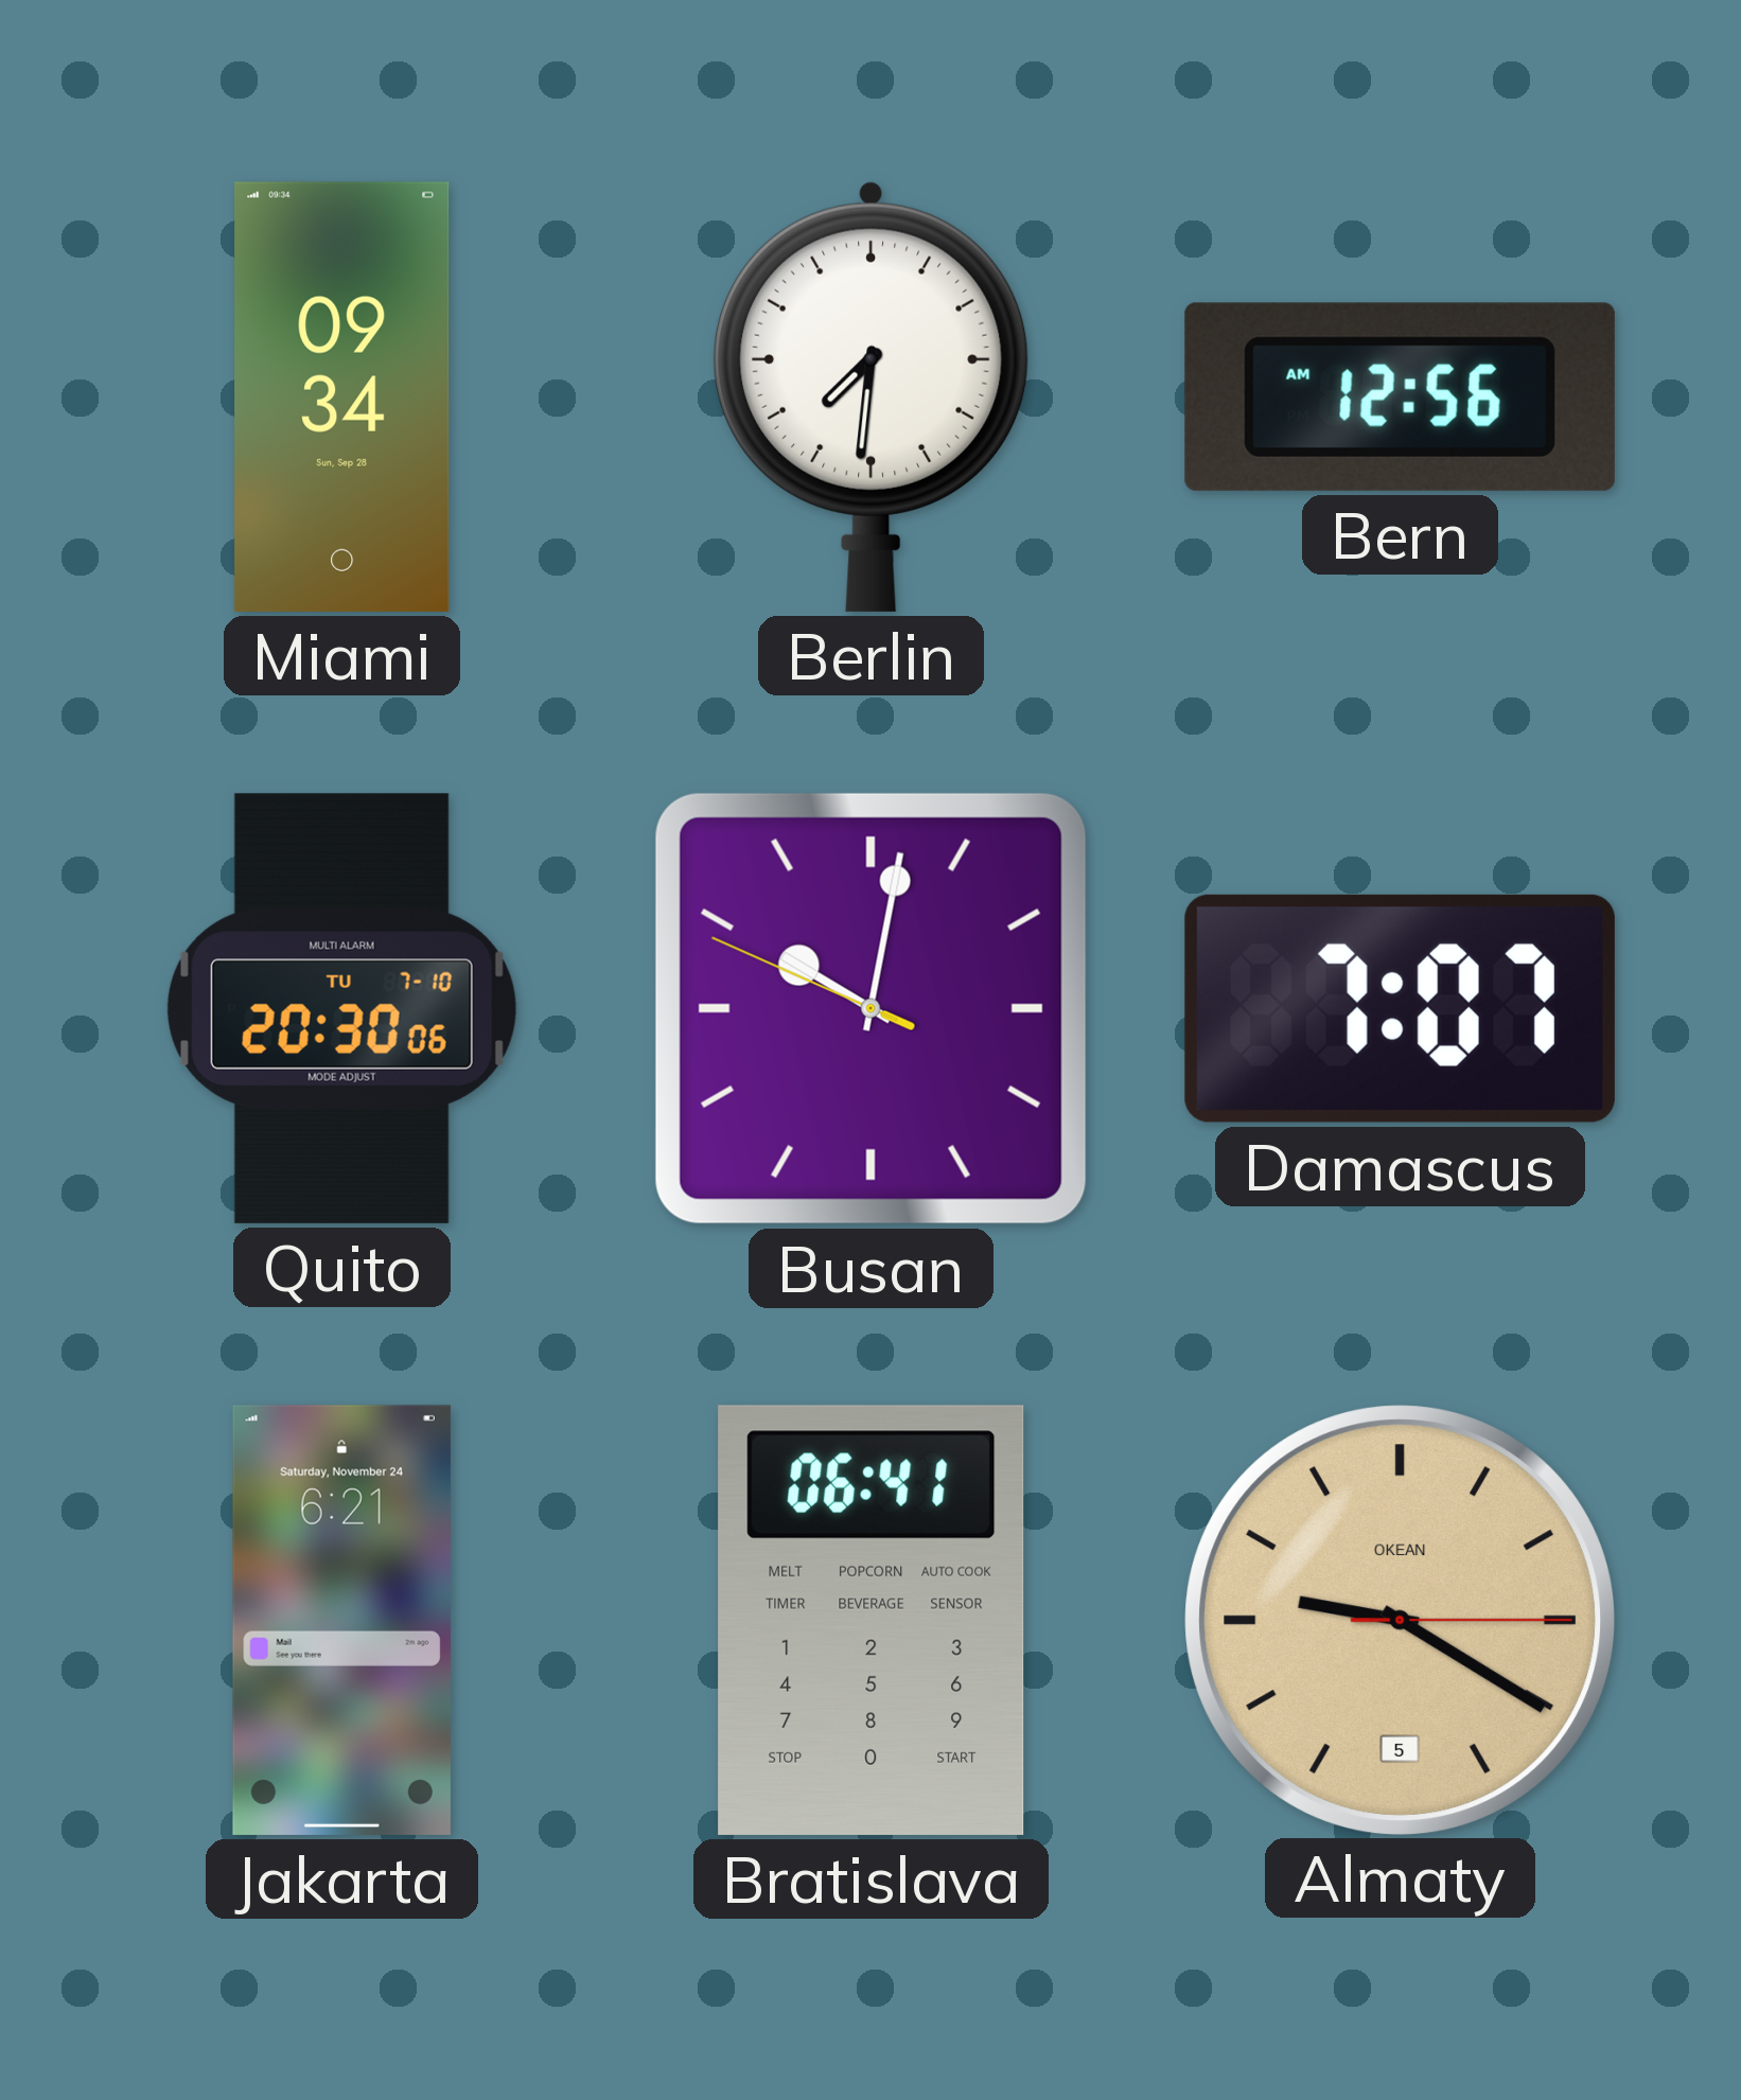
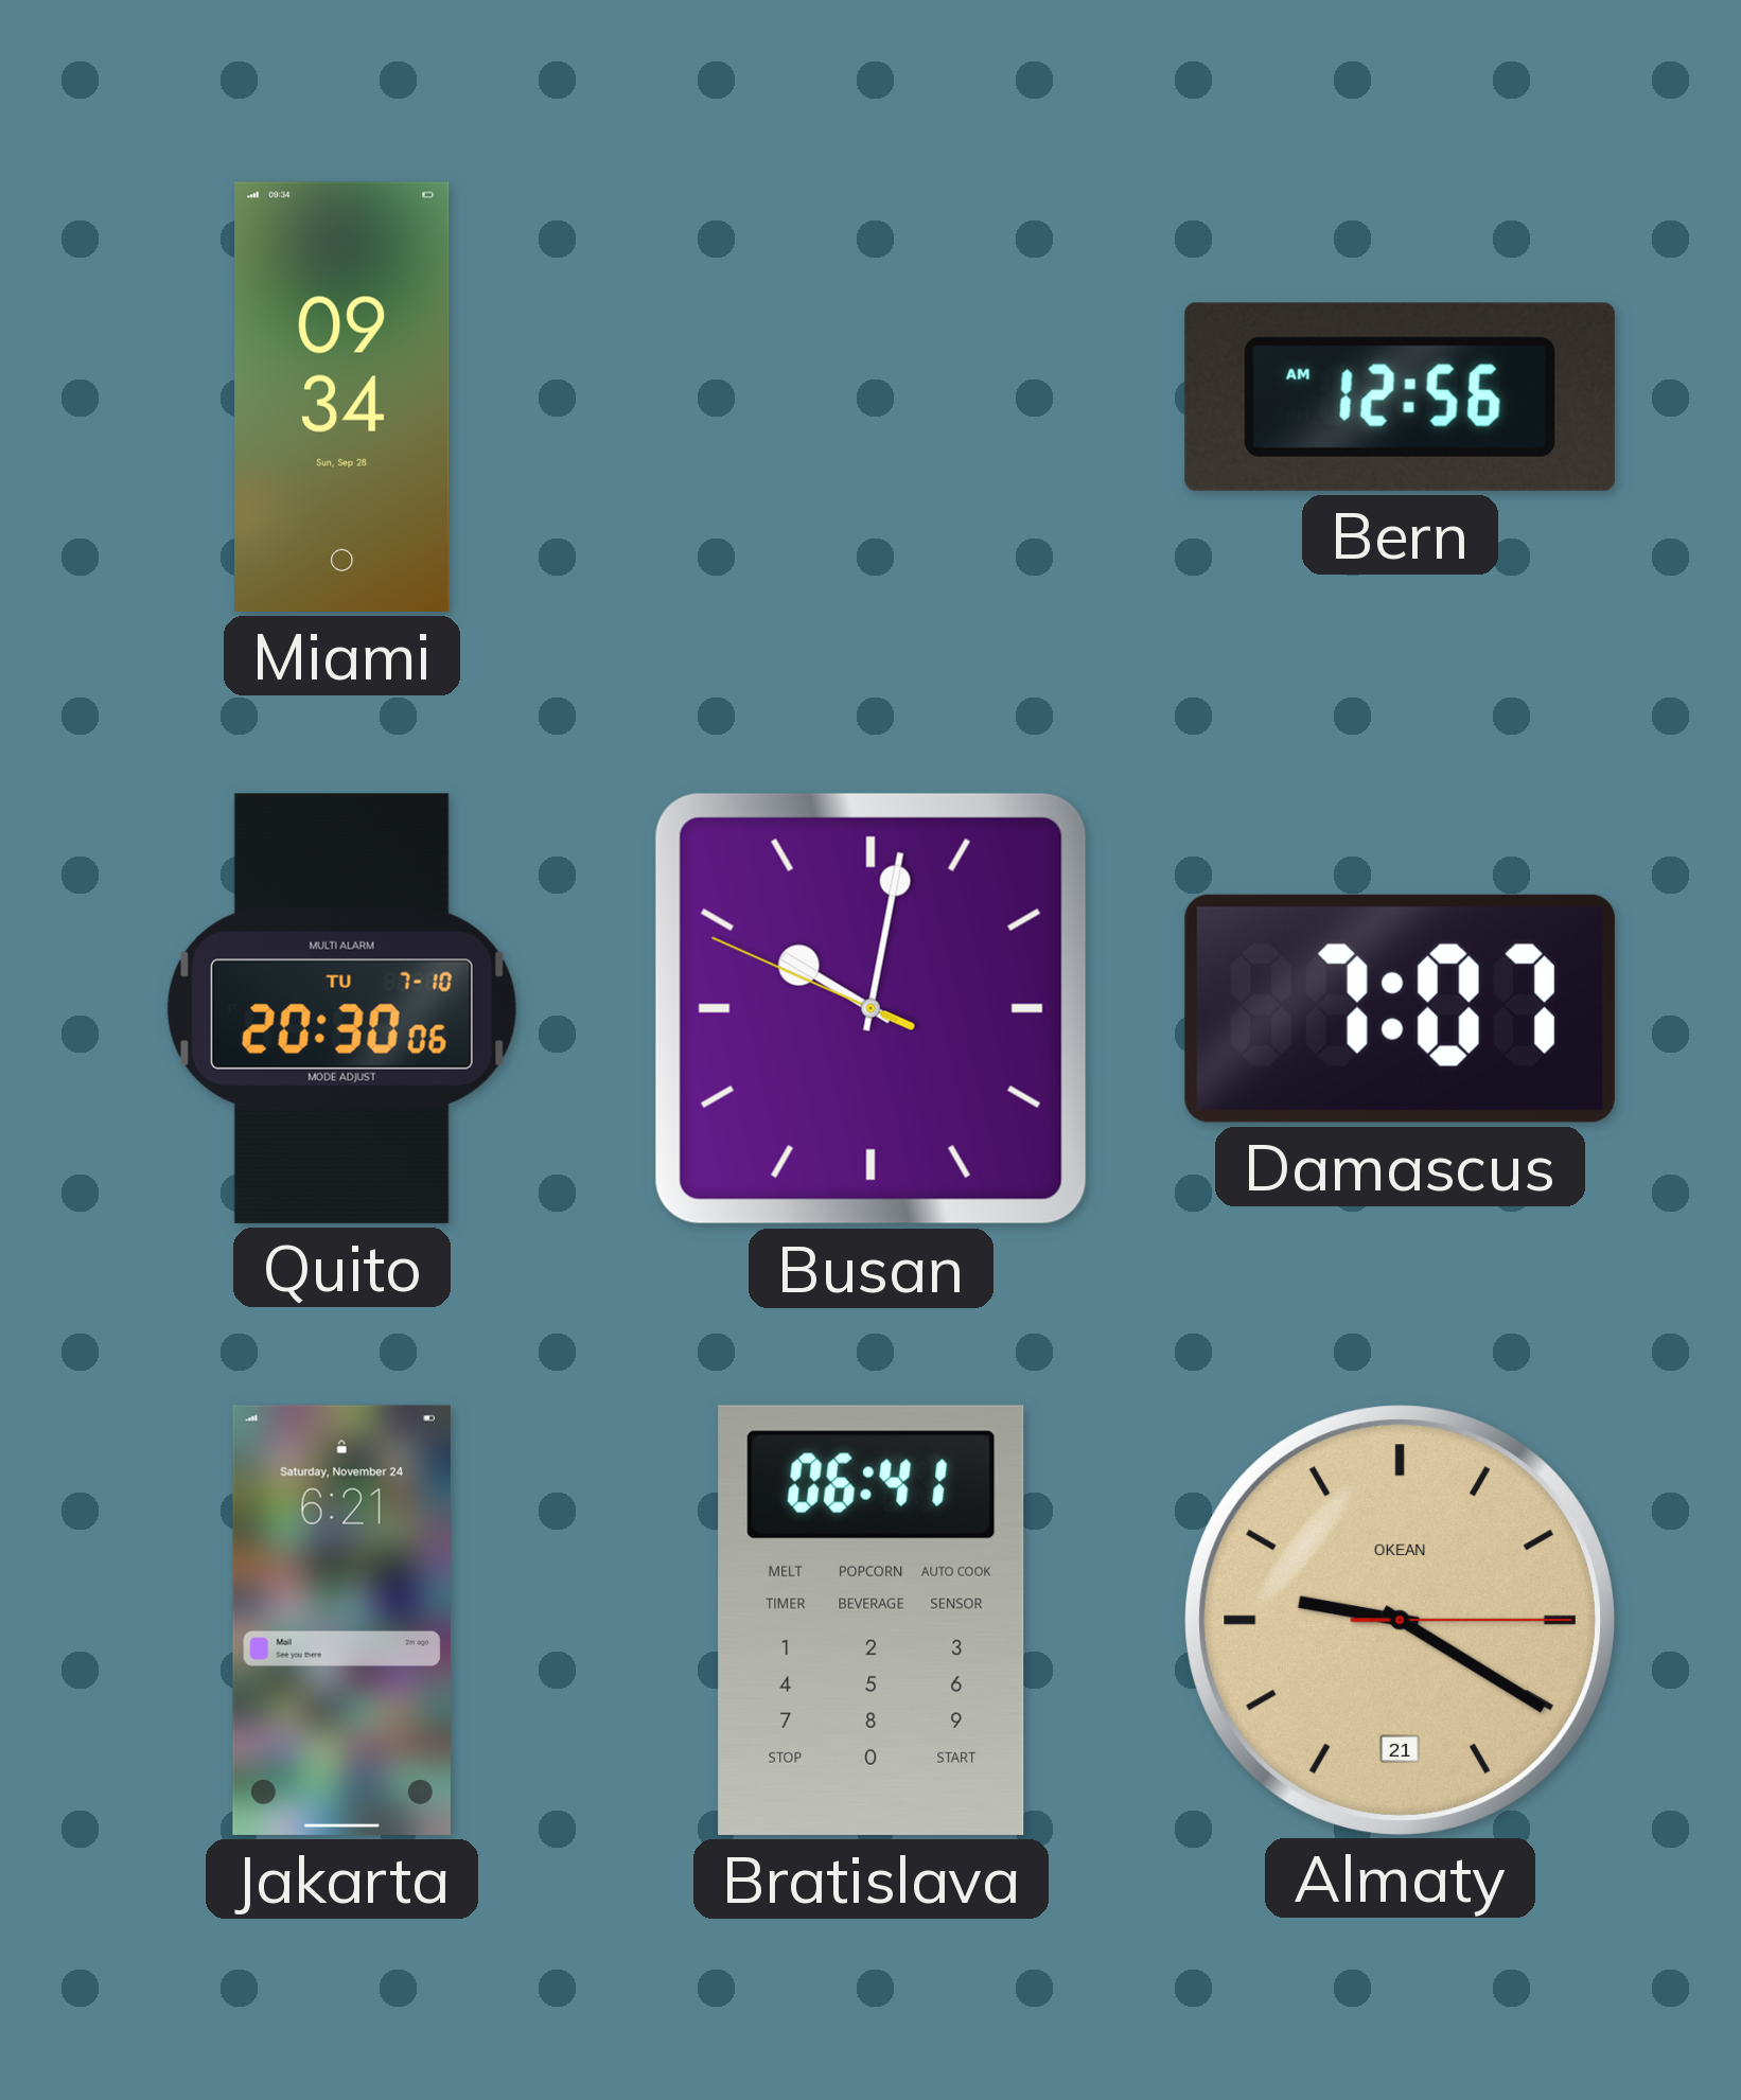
Berlin: 7:31 -> none (872, 396)
Almaty date: 5 -> 21 (1400, 1620)
